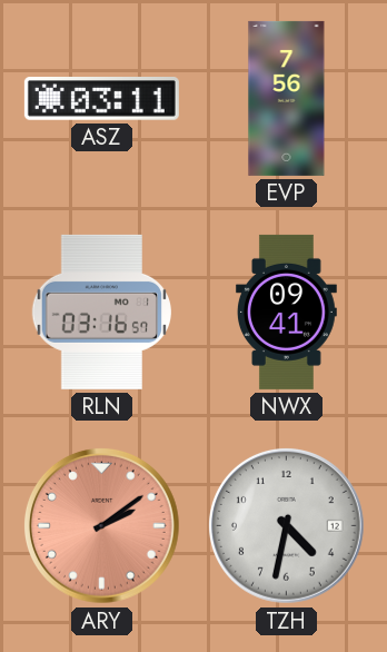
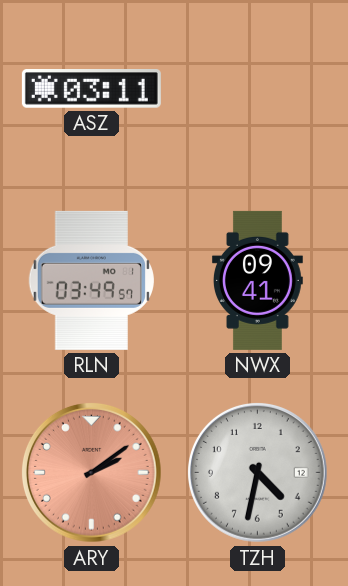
EVP: 7:56 -> none (287, 98)
RLN: 03:16 -> 03:49 (91, 280)
